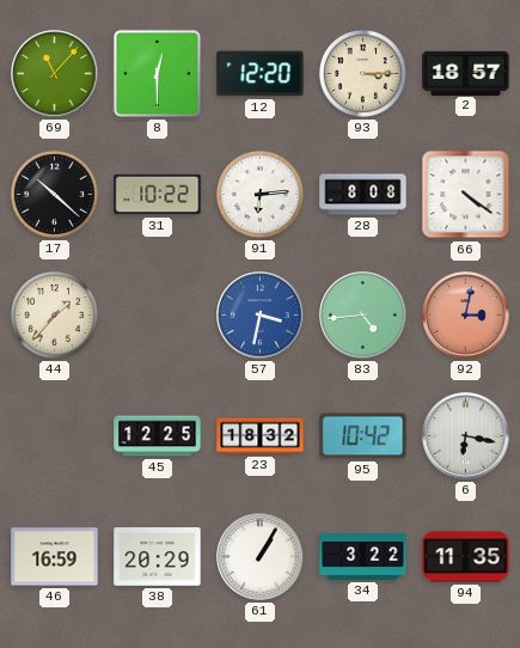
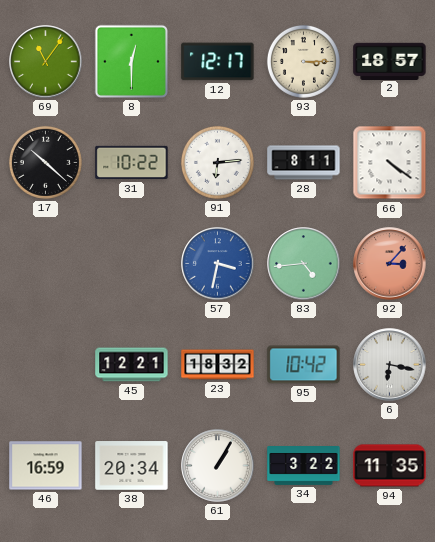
69: 11:07 -> 11:06 (46, 62)
12: 12:20 -> 12:17 (218, 62)
28: 8:08 -> 8:11 (304, 163)
44: 1:37 -> none (54, 314)
92: 3:02 -> 3:07 (390, 264)
45: 12:25 -> 12:21 (132, 365)
38: 20:29 -> 20:34 (132, 466)
